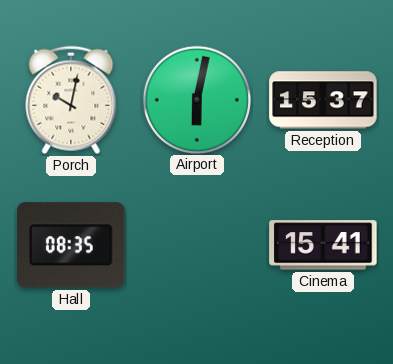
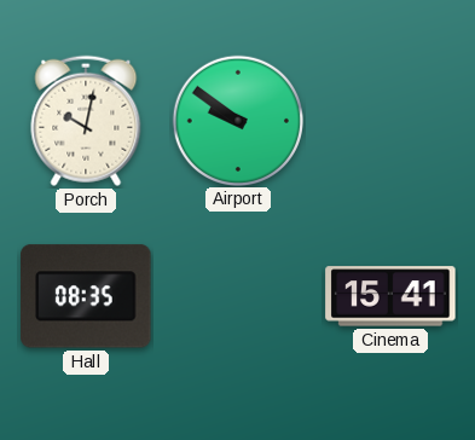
Airport: 6:02 -> 9:51 (237, 120)
Reception: 15:37 -> none (323, 100)
